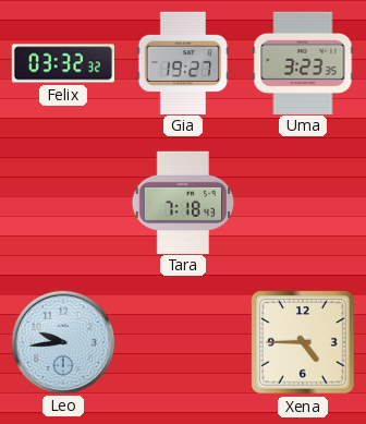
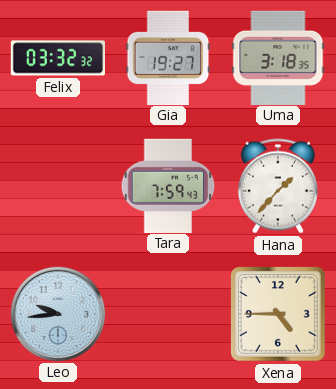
Uma: 3:23 -> 3:18 (278, 57)
Tara: 7:18 -> 7:59 (168, 185)
Hana: none -> 1:37 (278, 186)
